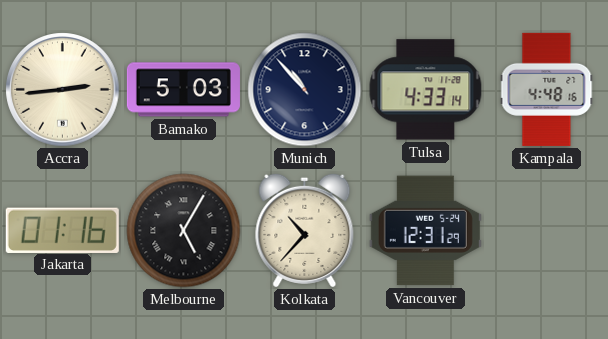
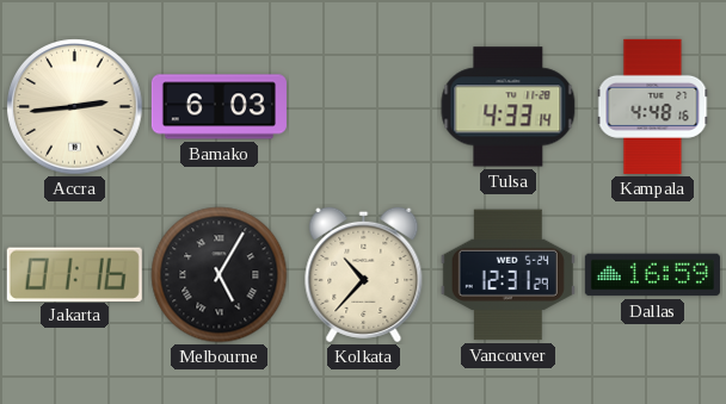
Bamako: 5:03 -> 6:03 (219, 107)
Munich: 10:53 -> none (305, 90)
Dallas: none -> 16:59 (652, 275)
